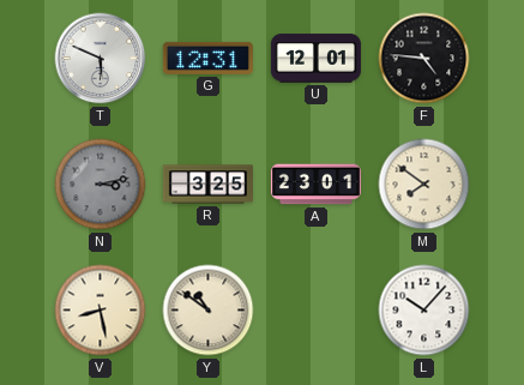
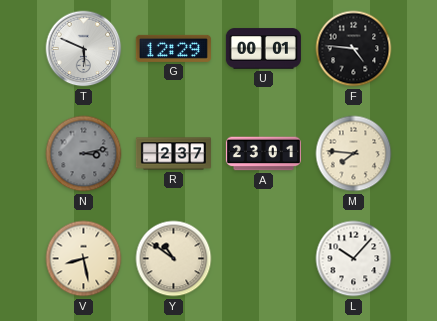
G: 12:31 -> 12:29 (173, 48)
U: 12:01 -> 00:01 (263, 49)
R: 3:25 -> 2:37 (173, 154)
M: 7:51 -> 7:46 (354, 154)
